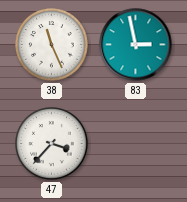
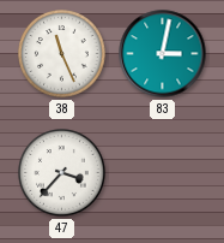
83: 2:58 -> 3:02 (163, 54)
